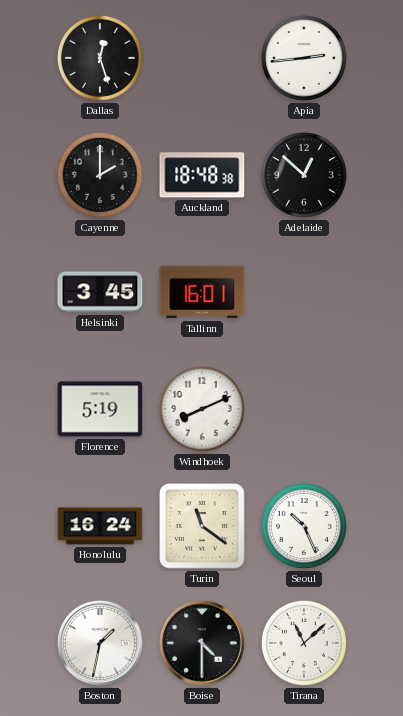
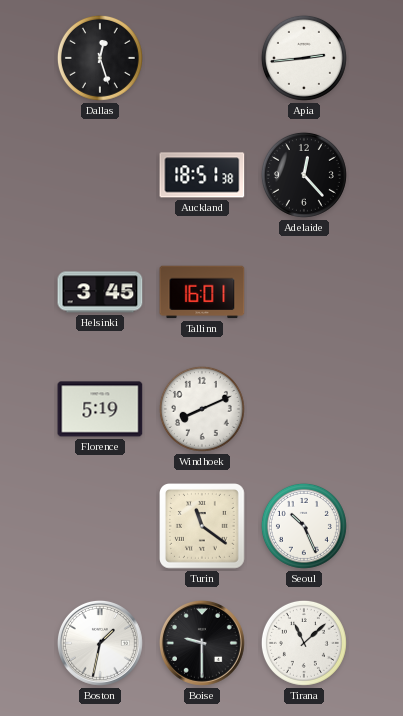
Cayenne: 2:00 -> none (100, 175)
Auckland: 18:48 -> 18:51 (202, 175)
Adelaide: 12:52 -> 12:23 (304, 175)
Honolulu: 16:24 -> none (100, 526)
Boise: 4:30 -> 9:30 (202, 643)
